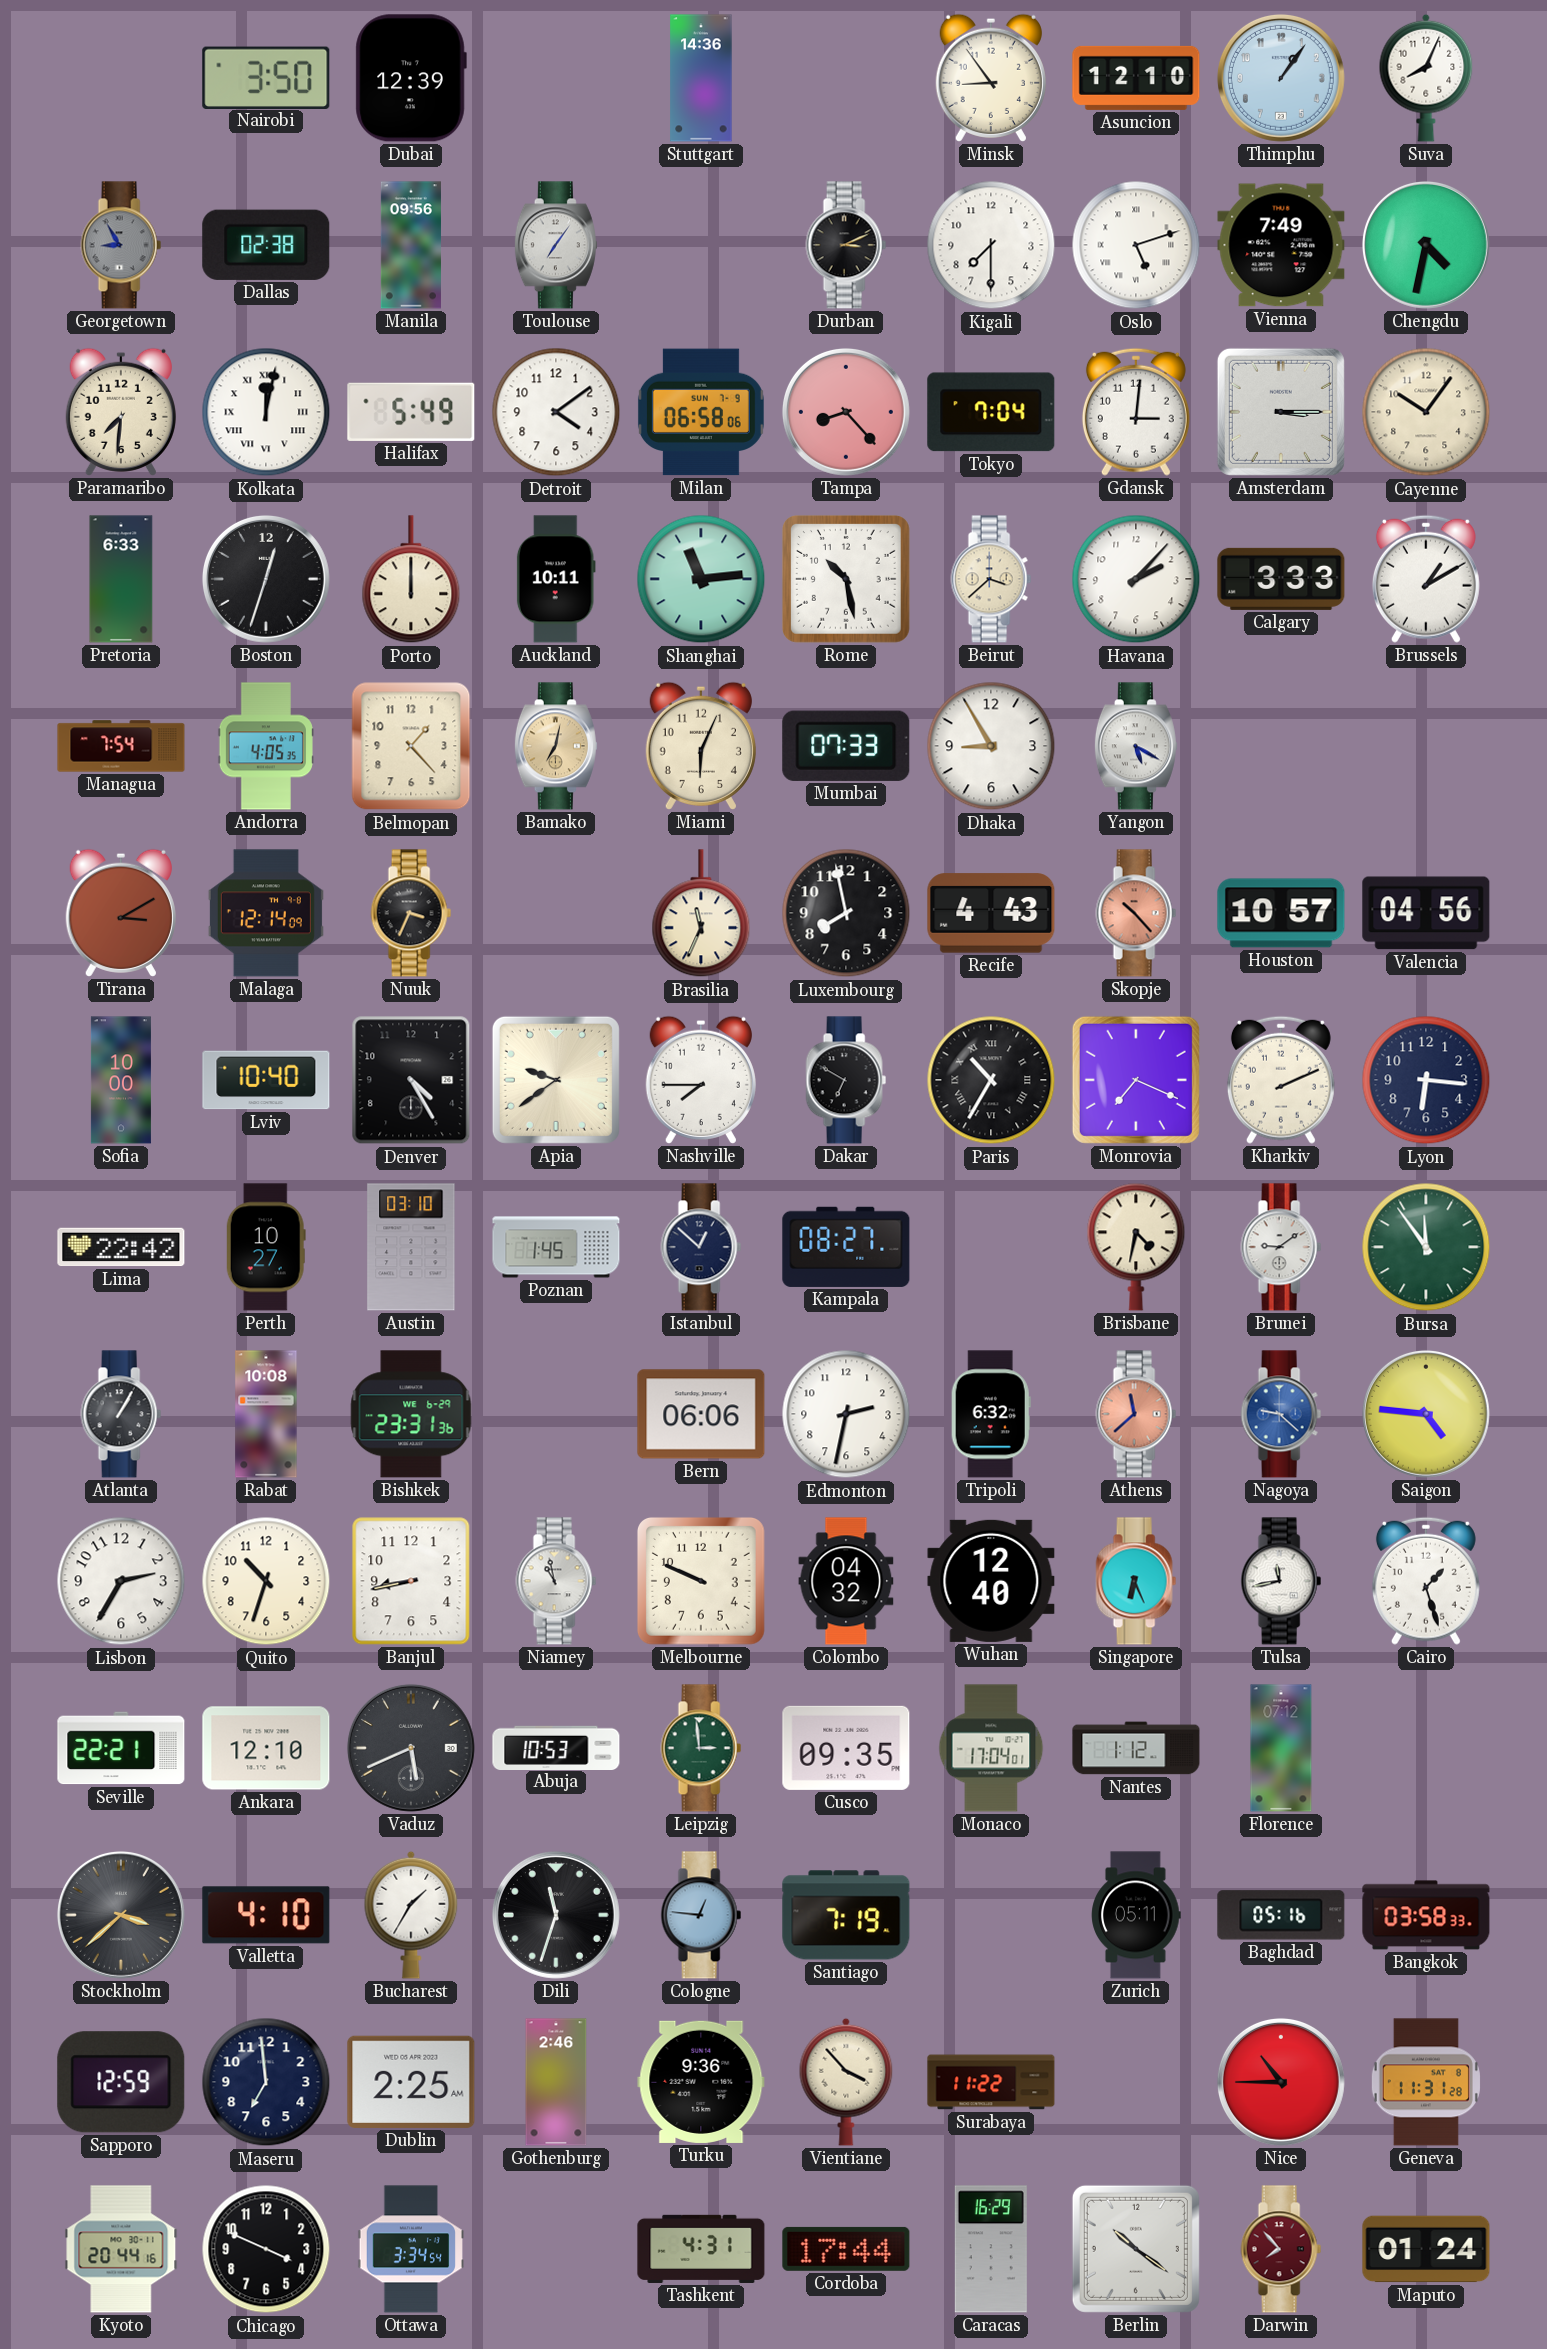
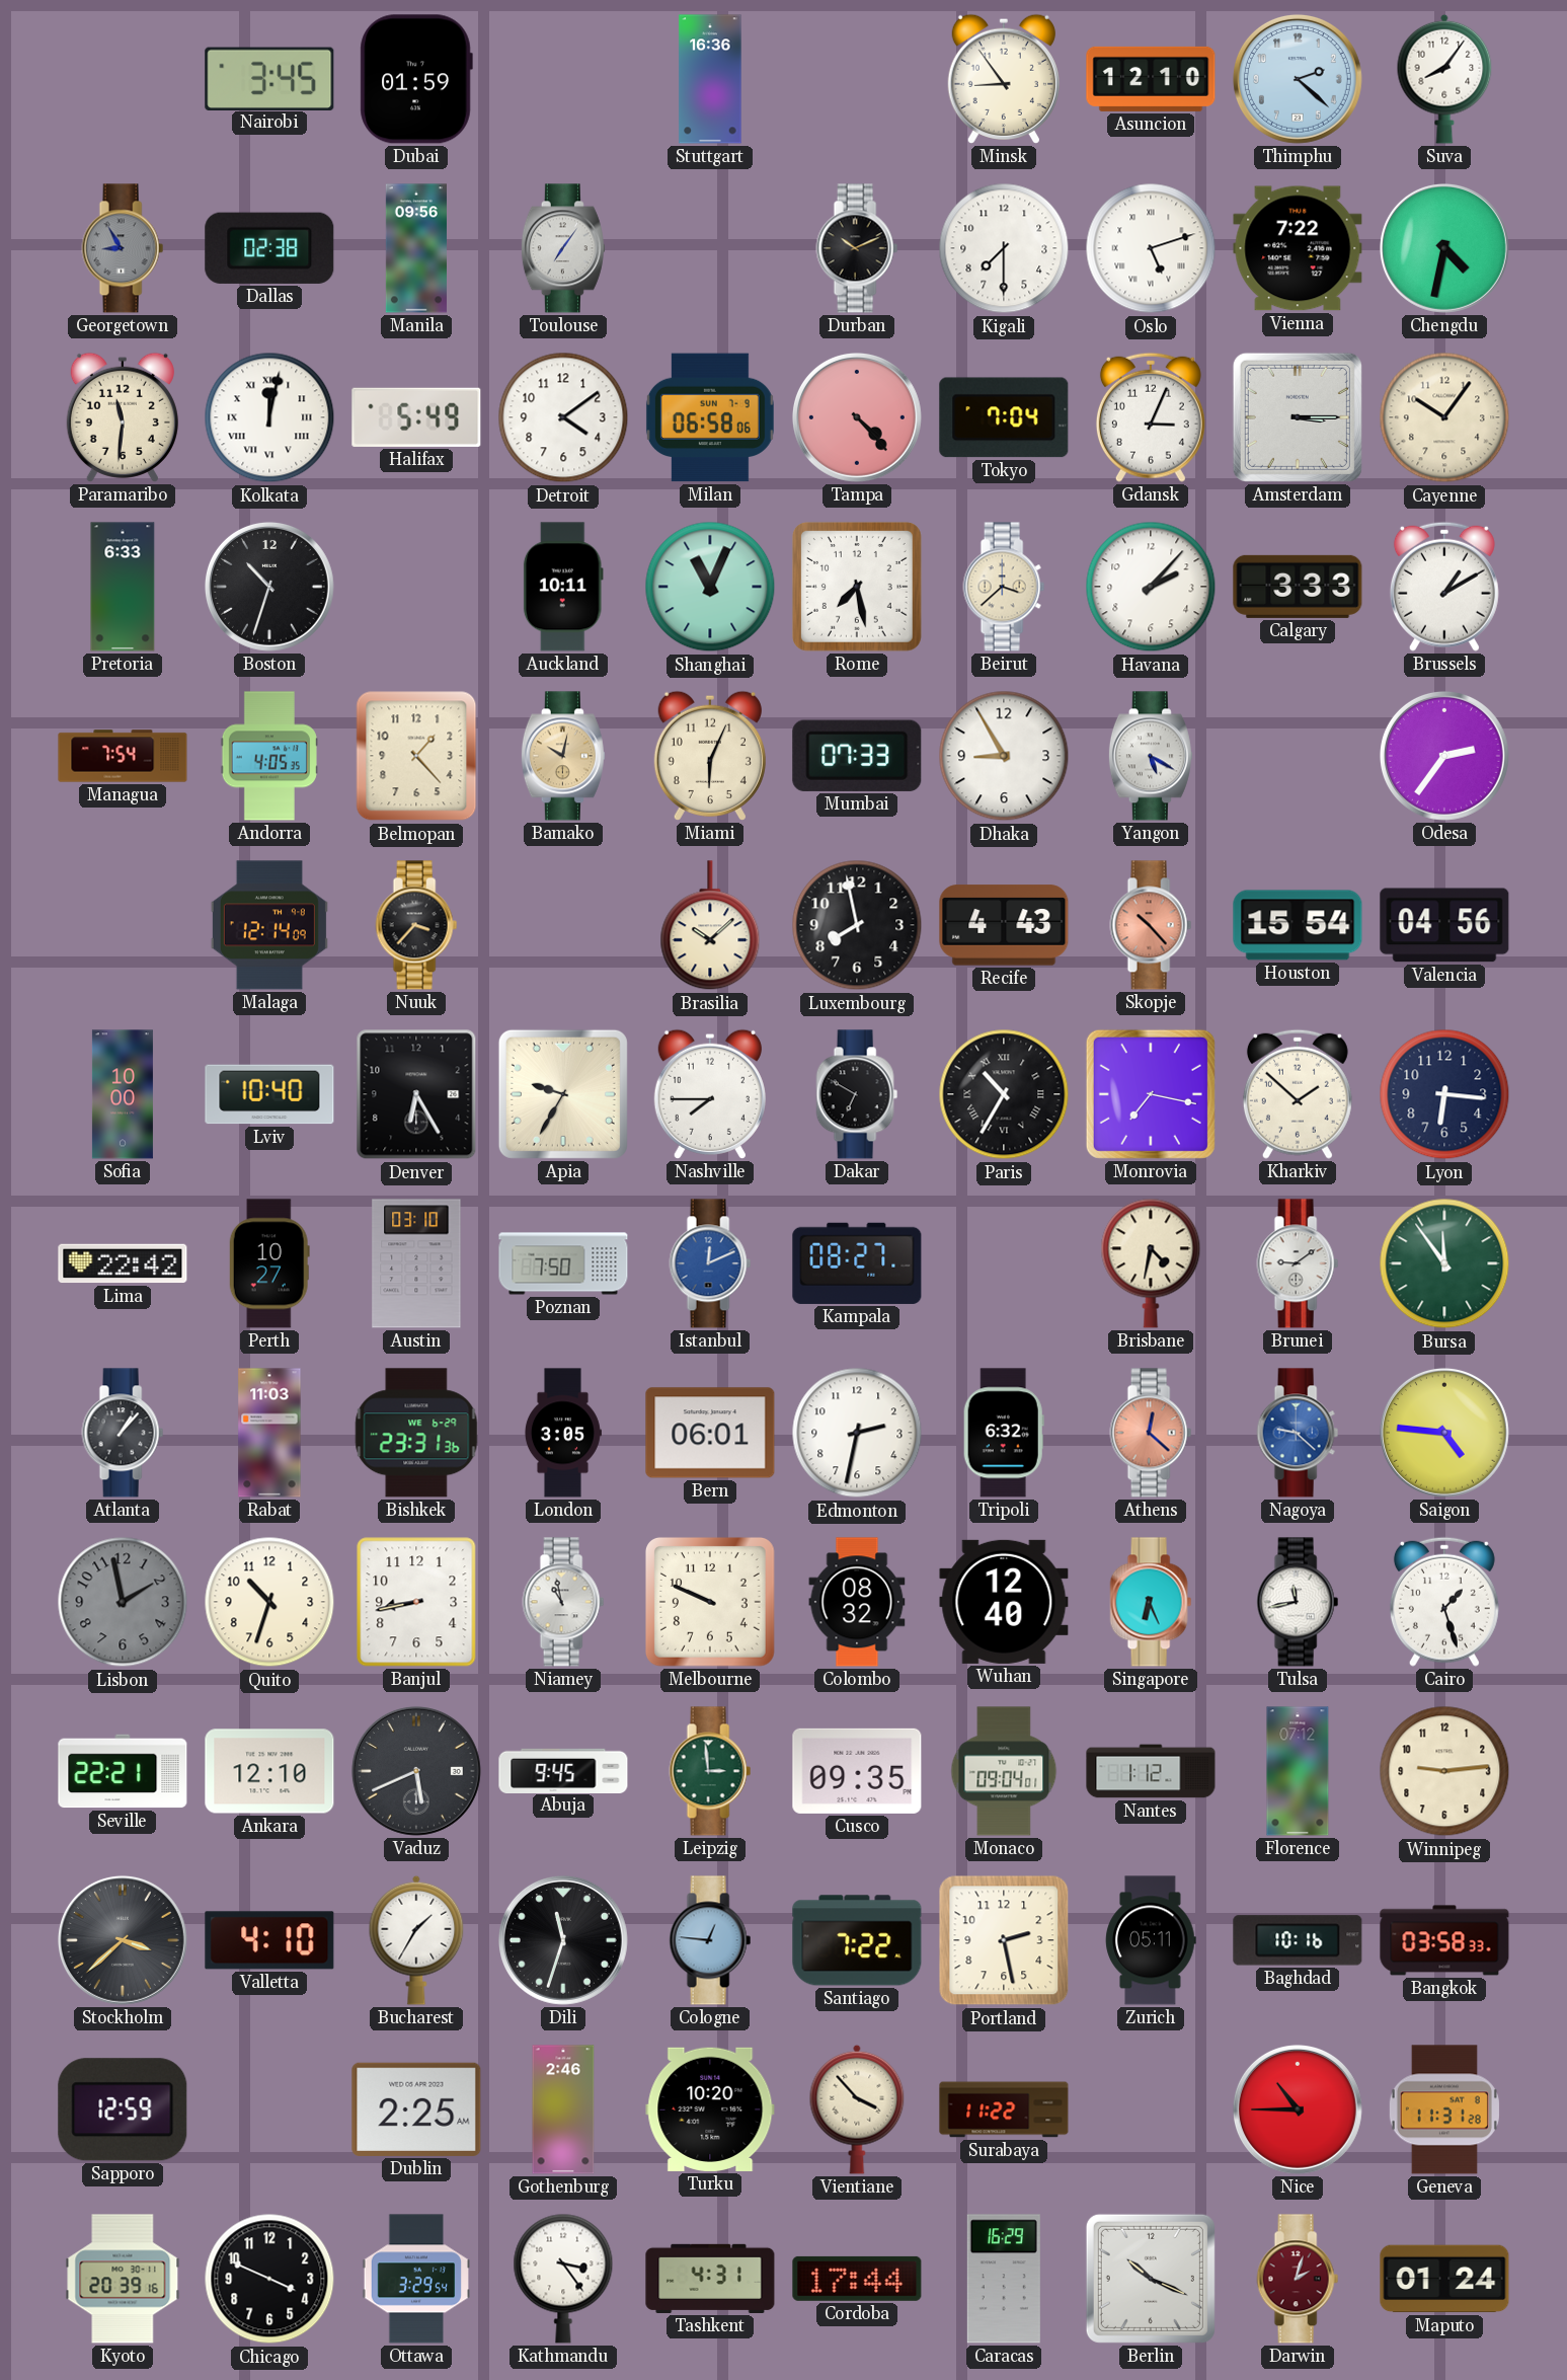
Nairobi: 3:50 -> 3:45 (269, 78)
Dubai: 12:39 -> 01:59 (416, 79)
Stuttgart: 14:36 -> 16:36 (710, 79)
Thimphu: 1:06 -> 2:22 (1298, 79)
Suva: 8:04 -> 8:06 (1444, 79)
Durban: 3:11 -> 10:11 (857, 248)
Vienna: 7:49 -> 7:22 (1298, 248)
Paramaribo: 7:31 -> 11:31 (123, 417)
Tampa: 8:23 -> 4:23 (857, 417)
Gdansk: 3:01 -> 3:04 (1151, 417)
Boston: 12:33 -> 10:33 (269, 587)
Porto: 12:00 -> none (411, 580)
Shanghai: 11:14 -> 11:04 (710, 587)
Rome: 10:28 -> 7:28 (857, 587)
Bamako: 7:02 -> 10:02 (563, 756)
Odesa: none -> 2:36 (1444, 756)
Tirana: 3:10 -> none (121, 913)
Nuuk: 3:34 -> 3:37 (416, 925)
Brasilia: 11:34 -> 10:08 (710, 926)
Houston: 10:57 -> 15:54 (1298, 925)
Denver: 4:25 -> 6:25 (416, 1094)
Apia: 9:39 -> 9:35 (563, 1094)
Monrovia: 7:19 -> 7:17 (1151, 1094)
Kharkiv: 2:11 -> 1:52 (1298, 1094)
Poznan: 1:45 -> 7:50 (563, 1263)
Istanbul: 12:52 -> 12:11 (710, 1263)
Istanbul dial: navy -> blue (710, 1263)
Atlanta: 1:05 -> 1:07 (123, 1433)
Rabat: 10:08 -> 11:03 (269, 1433)
London: none -> 3:05 (562, 1433)
Bern: 06:06 -> 06:01 (710, 1433)
Athens: 11:38 -> 12:22 (1151, 1433)
Lisbon: 2:35 -> 1:58 (123, 1602)
Lisbon dial: white -> grey (123, 1602)
Colombo: 04:32 -> 08:32 (857, 1602)
Abuja: 10:53 -> 9:45 (563, 1770)
Monaco: 17:04 -> 09:04 (1004, 1771)
Winnipeg: none -> 9:14 (1444, 1771)
Santiago: 7:19 -> 7:22 (857, 1940)
Portland: none -> 2:28 (1004, 1940)
Baghdad: 05:16 -> 10:16 (1298, 1940)
Maseru: 6:59 -> none (266, 2082)
Turku: 9:36 -> 10:20 (710, 2109)
Kyoto: 20:44 -> 20:39 (123, 2279)
Ottawa: 3:34 -> 3:29 (415, 2279)
Kathmandu: none -> 3:24 (563, 2279)
Berlin: 10:21 -> 10:19 (1151, 2279)
Darwin: 7:53 -> 2:03 (1298, 2279)
